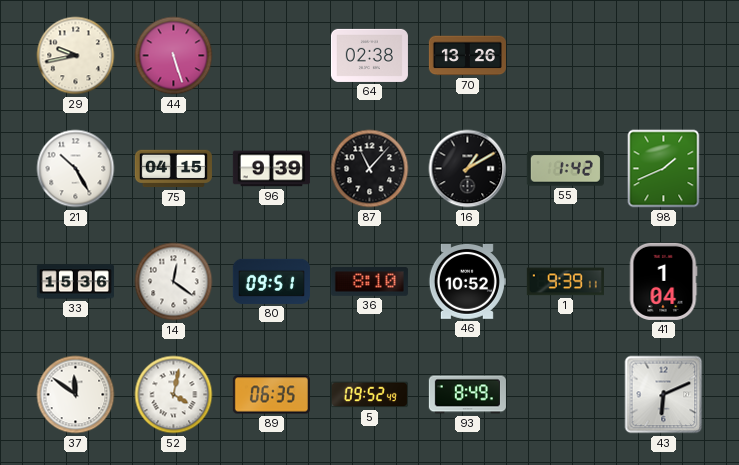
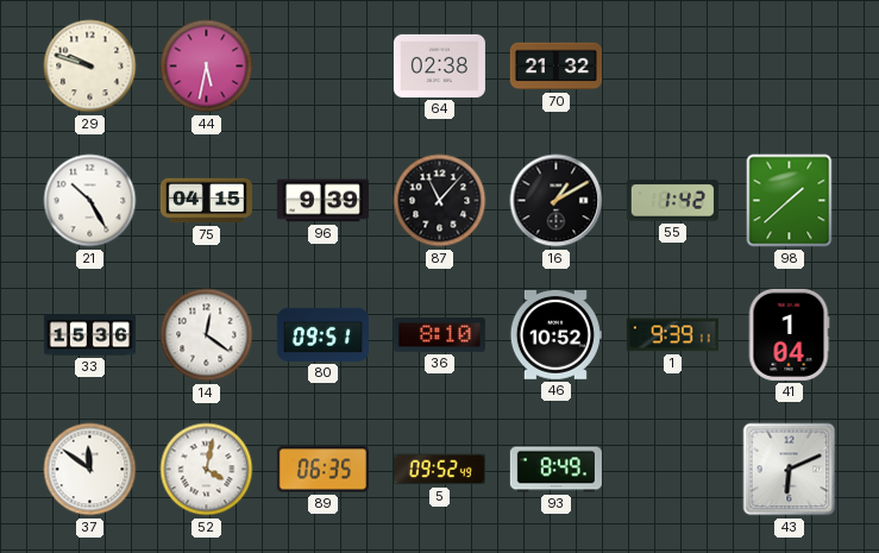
29: 9:43 -> 9:48 (90, 67)
44: 5:27 -> 5:32 (207, 67)
70: 13:26 -> 21:32 (555, 67)
98: 1:41 -> 1:38 (790, 201)
